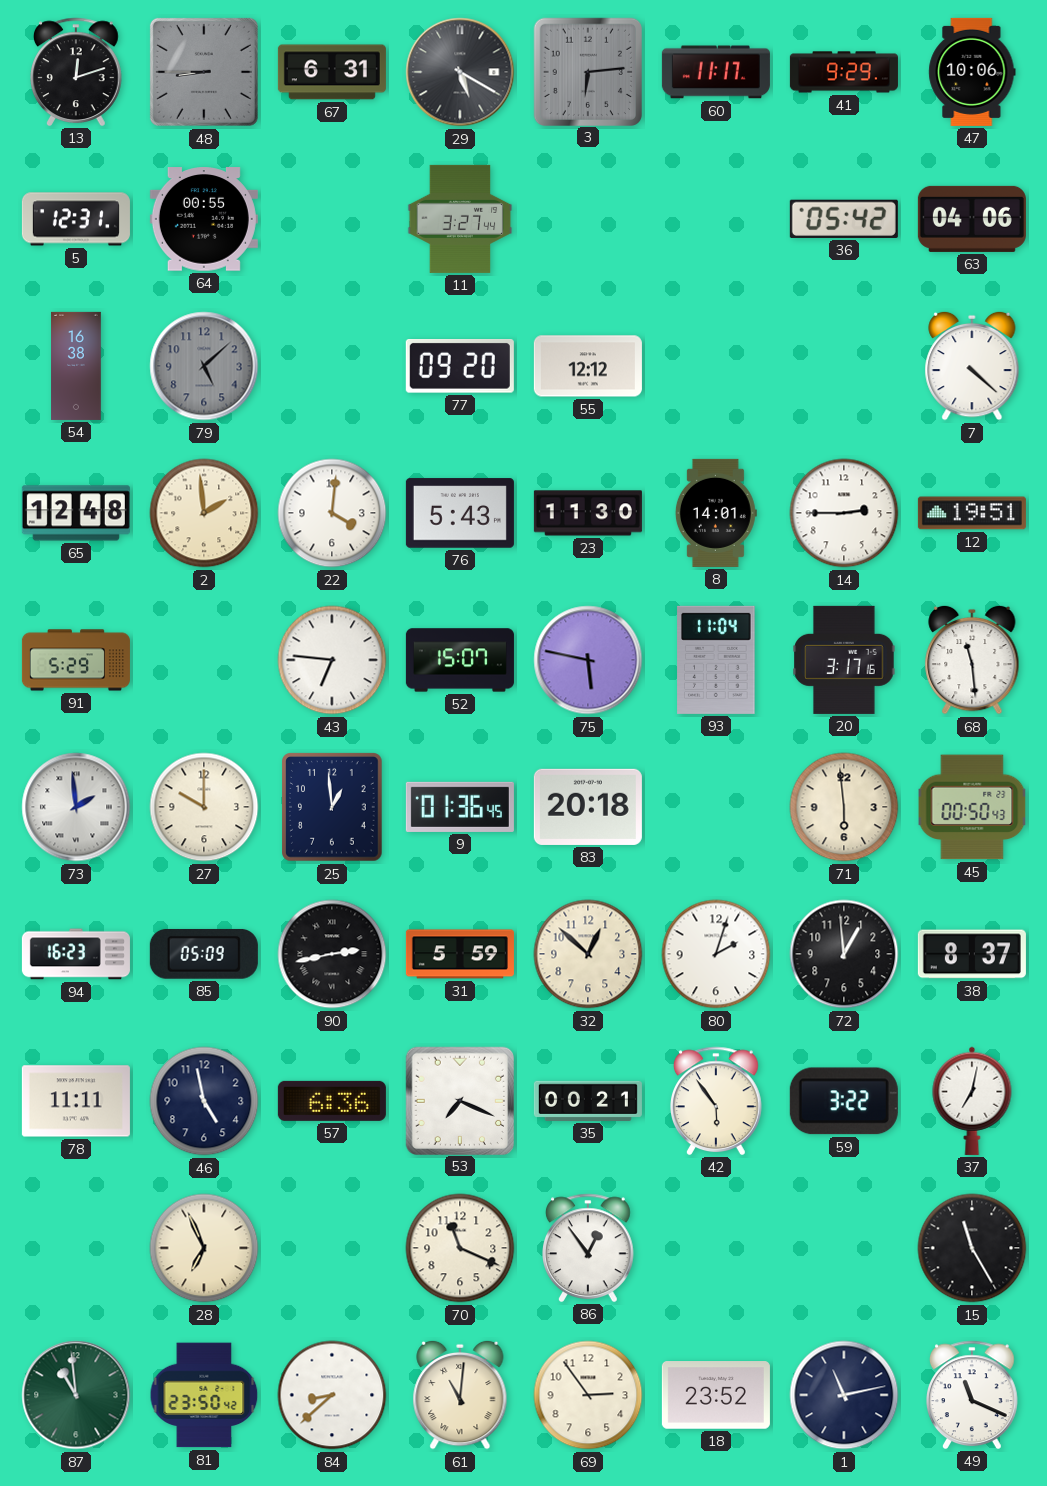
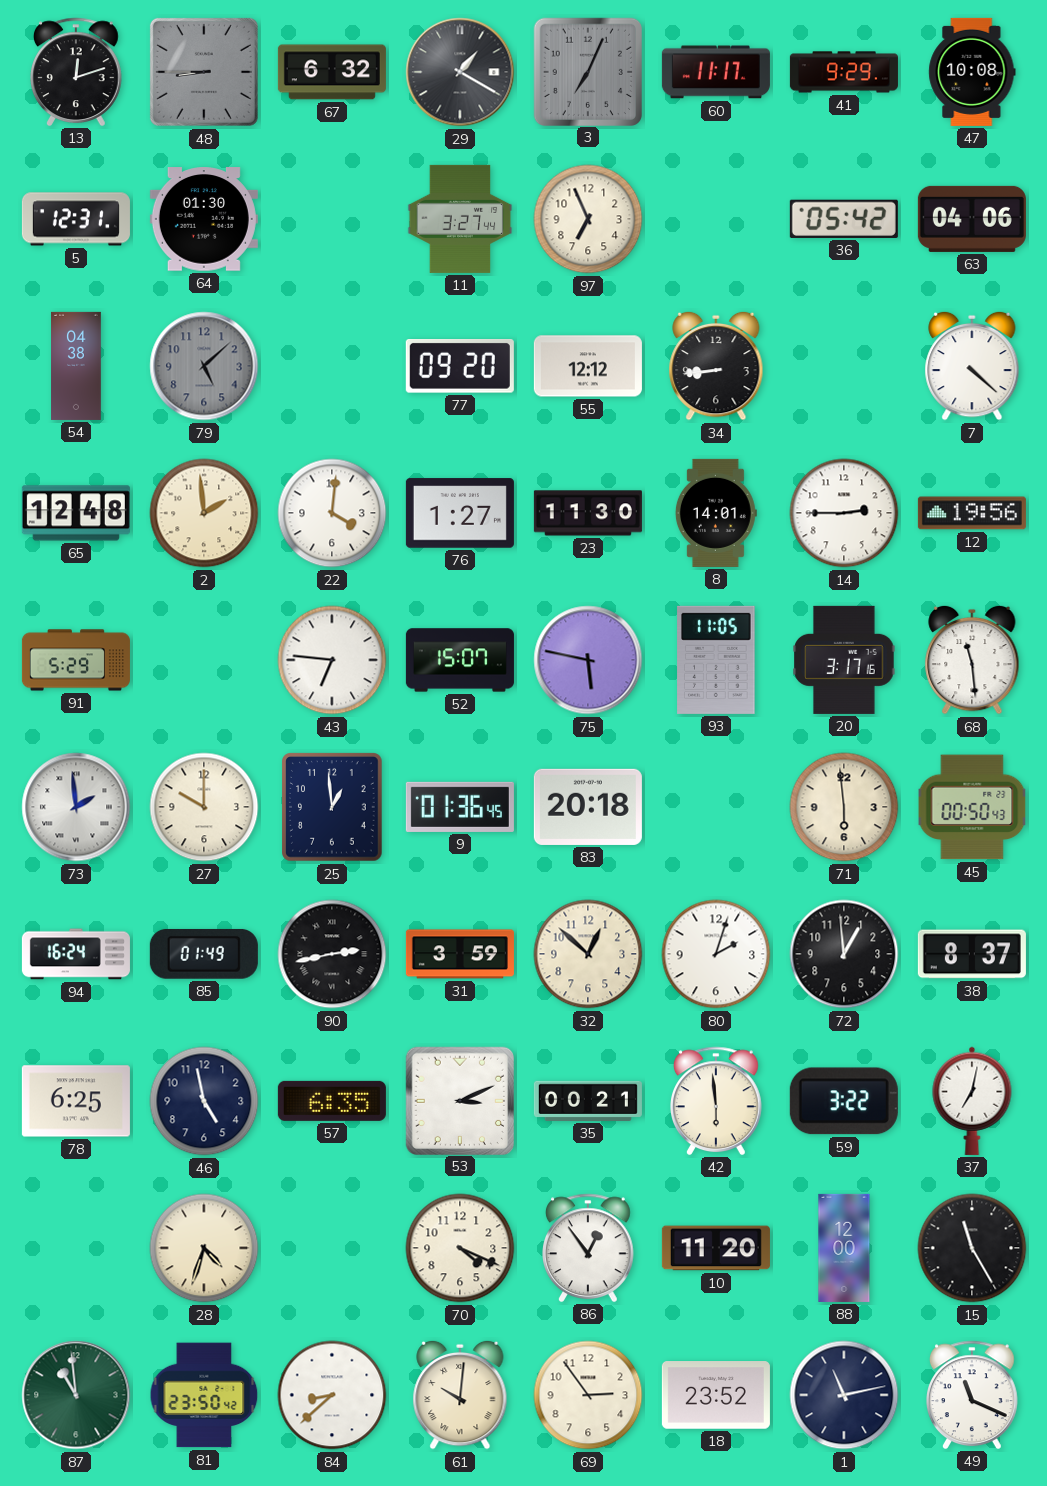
67: 6:31 -> 6:32 (332, 72)
29: 5:20 -> 1:20 (460, 72)
3: 6:14 -> 7:04 (587, 71)
47: 10:06 -> 10:08 (972, 72)
64: 00:55 -> 01:30 (204, 219)
97: none -> 6:56 (588, 219)
54: 16:38 -> 04:38 (76, 366)
34: none -> 8:44 (716, 366)
76: 5:43 -> 1:27 (460, 513)
12: 19:51 -> 19:56 (972, 513)
93: 11:04 -> 11:05 (716, 660)
94: 16:23 -> 16:24 (76, 954)
85: 05:09 -> 01:49 (204, 954)
31: 5:59 -> 3:59 (460, 954)
78: 11:11 -> 6:25 (76, 1101)
57: 6:36 -> 6:35 (332, 1101)
53: 7:19 -> 3:11 (459, 1100)
42: 5:54 -> 5:59 (717, 1101)
28: 6:56 -> 4:33 (204, 1248)
70: 11:19 -> 4:19 (460, 1248)
10: none -> 11:20 (716, 1248)
88: none -> 12:00 (844, 1248)
61: 11:01 -> 10:01 (460, 1395)
